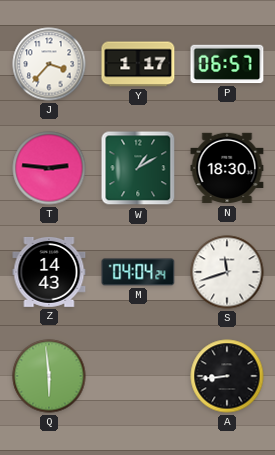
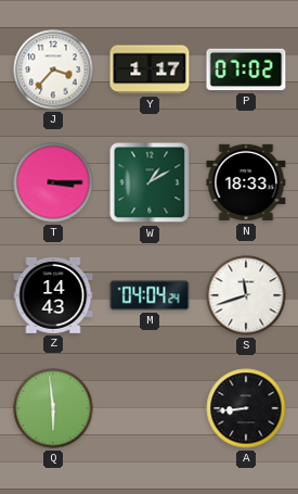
P: 06:57 -> 07:02 (246, 69)
T: 2:46 -> 3:15 (53, 182)
N: 18:30 -> 18:33 (246, 182)
